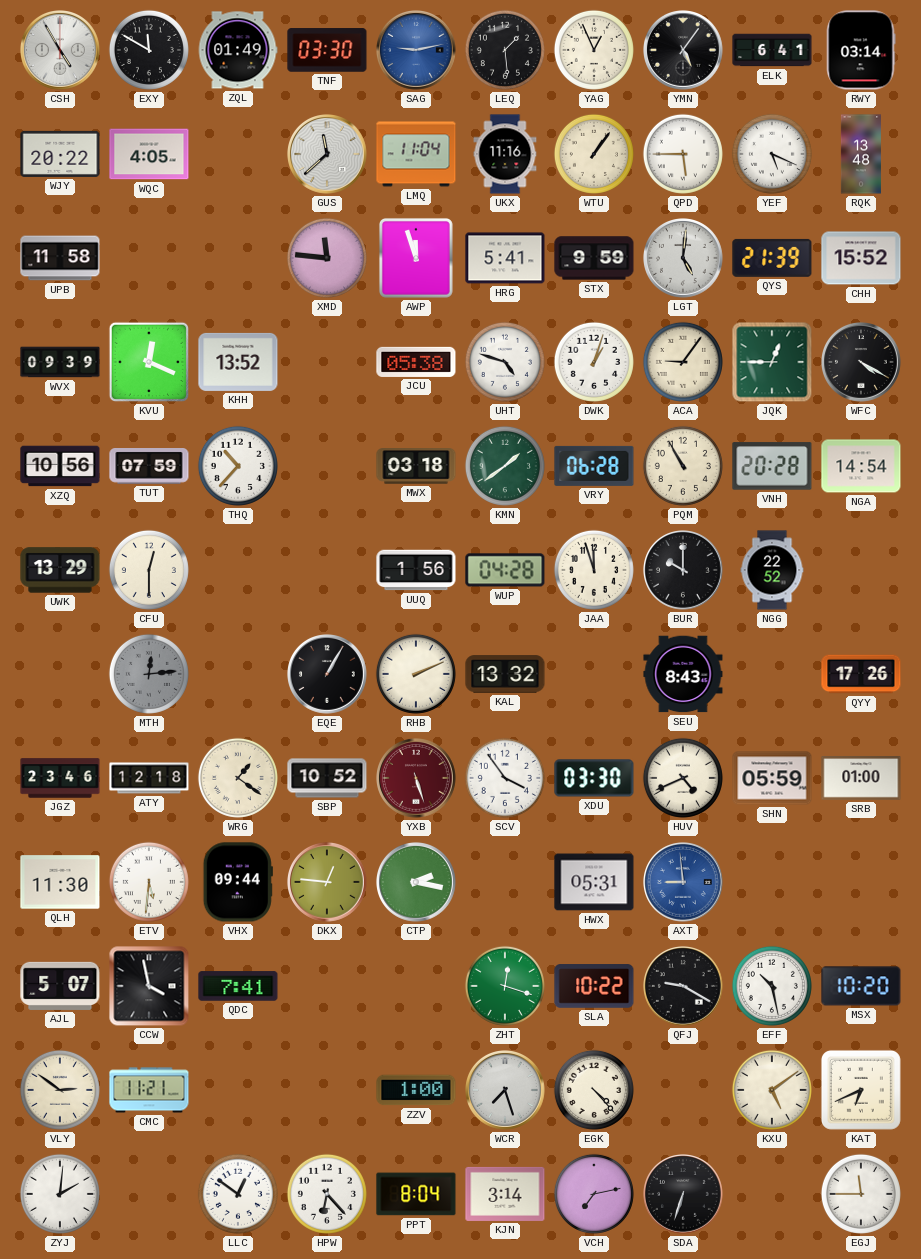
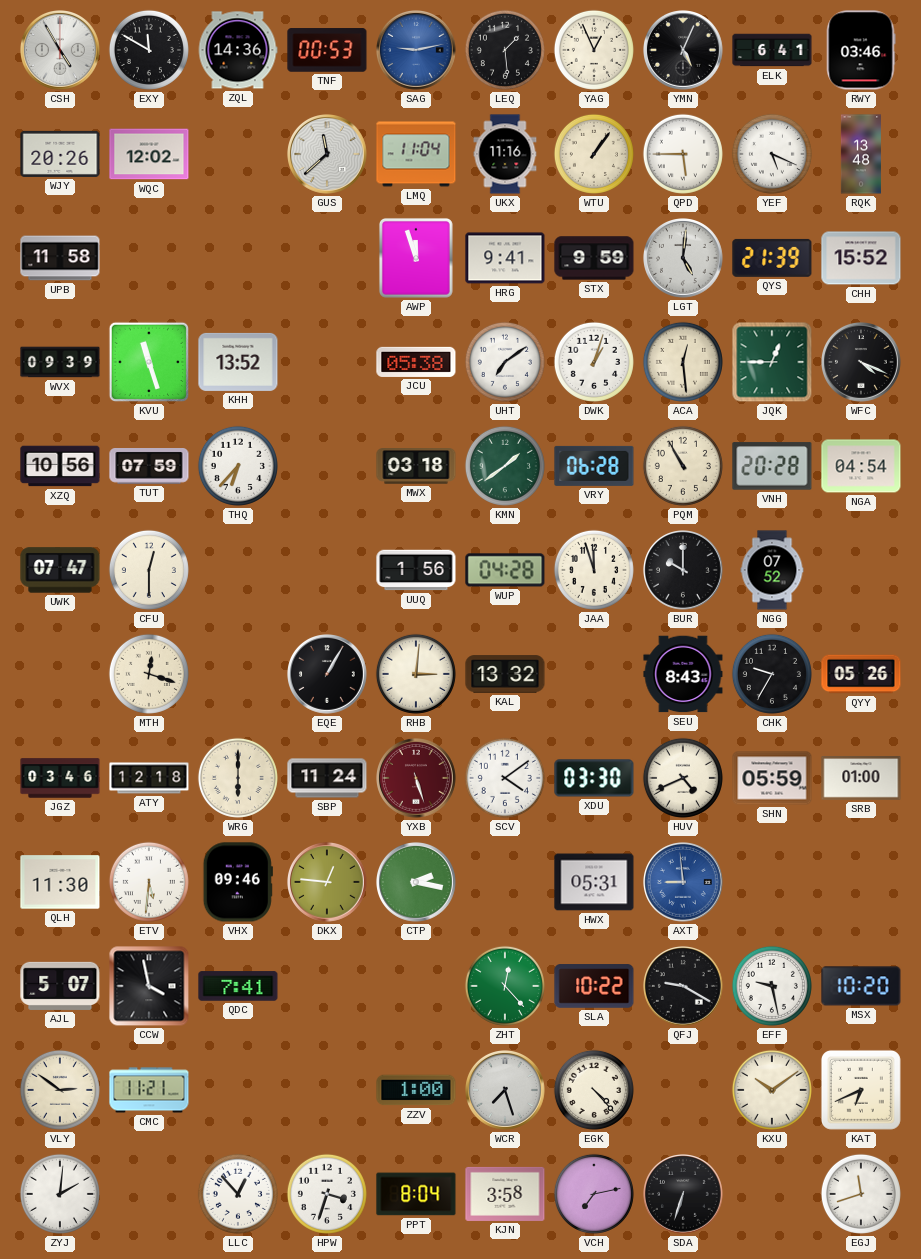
ZQL: 01:49 -> 14:36 (238, 50)
TNF: 03:30 -> 00:53 (327, 50)
YMN: 5:06 -> 5:04 (684, 51)
RWY: 03:14 -> 03:46 (861, 50)
WJY: 20:22 -> 20:26 (60, 154)
WQC: 4:05 -> 12:02 (149, 154)
XMD: 11:46 -> none (327, 258)
HRG: 5:41 -> 9:41 (505, 258)
KVU: 12:19 -> 11:27 (149, 362)
UHT: 4:48 -> 7:09 (505, 362)
ACA: 9:06 -> 12:29 (683, 362)
WFC: 4:20 -> 4:19 (862, 363)
THQ: 10:37 -> 6:37 (238, 466)
NGA: 14:54 -> 04:54 (861, 466)
UWK: 13:29 -> 07:47 (60, 570)
NGG: 22:52 -> 07:52 (772, 570)
MTH: 12:14 -> 12:18 (149, 674)
MTH dial: grey -> cream (149, 674)
RHB: 2:11 -> 3:01 (416, 674)
CHK: none -> 9:35 (772, 674)
QYY: 17:26 -> 05:26 (861, 674)
JGZ: 23:46 -> 03:46 (60, 778)
WRG: 1:21 -> 6:00 (238, 778)
SBP: 10:52 -> 11:24 (327, 778)
SCV: 3:54 -> 4:09 (505, 778)
VHX: 09:44 -> 09:46 (238, 882)
ZHT: 12:18 -> 12:23 (505, 986)
EFF: 10:28 -> 9:28 (772, 986)
KXU: 5:09 -> 10:09 (772, 1090)
LLC: 12:51 -> 12:53 (238, 1194)
HPW: 6:23 -> 3:33 (327, 1194)
KJN: 3:14 -> 3:58 (505, 1194)
EGJ: 11:45 -> 11:42 (861, 1194)
